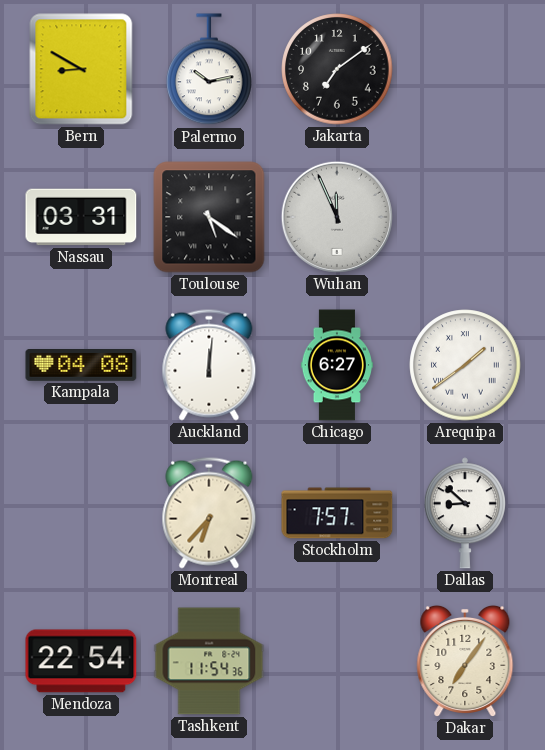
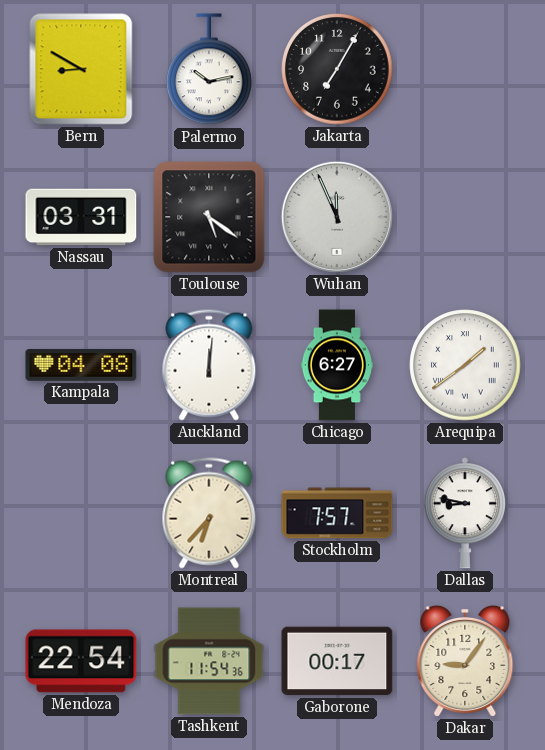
Jakarta: 7:09 -> 7:05 (337, 69)
Dallas: 8:52 -> 8:47 (465, 513)
Gaborone: none -> 00:17 (337, 661)
Dakar: 7:06 -> 9:06 (465, 661)
